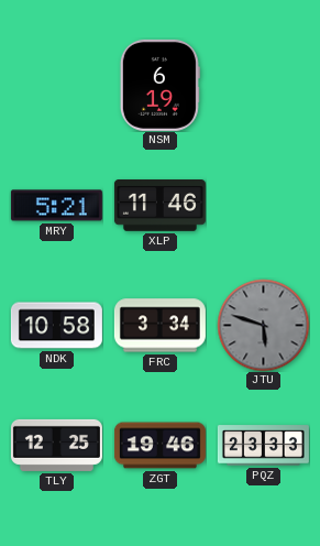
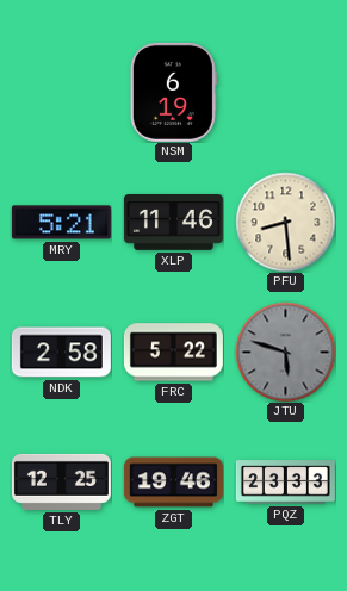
PFU: none -> 8:29 (285, 222)
NDK: 10:58 -> 2:58 (61, 353)
FRC: 3:34 -> 5:22 (173, 353)
